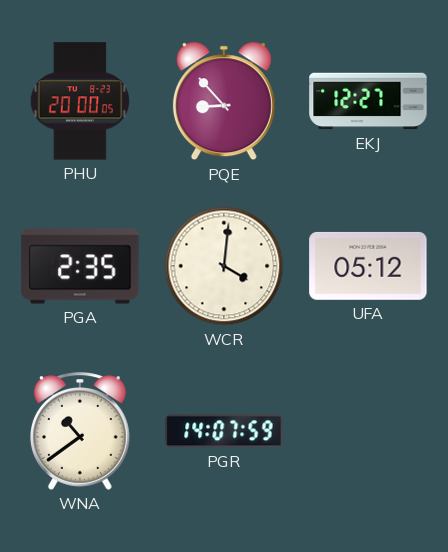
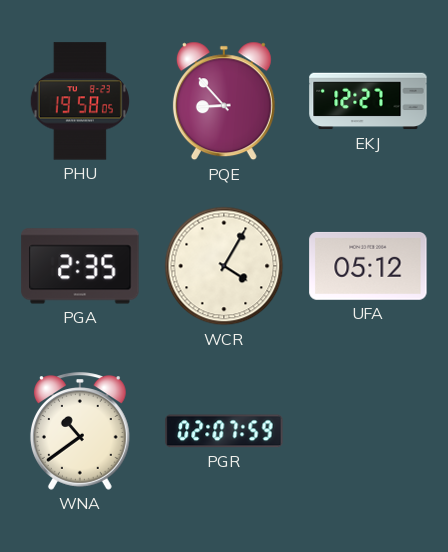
PHU: 20:00 -> 19:58 (80, 101)
WCR: 4:01 -> 4:05 (224, 266)
PGR: 14:07 -> 02:07 (224, 431)
